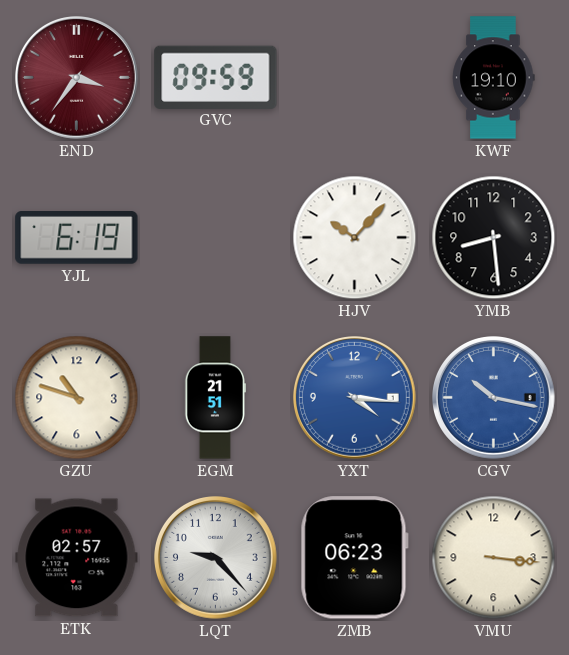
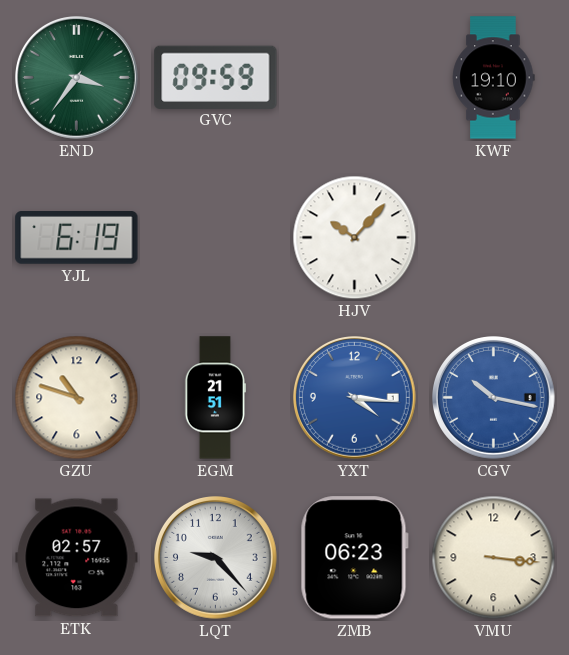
END dial: burgundy -> green (77, 78)
YMB: 8:29 -> none (494, 238)
